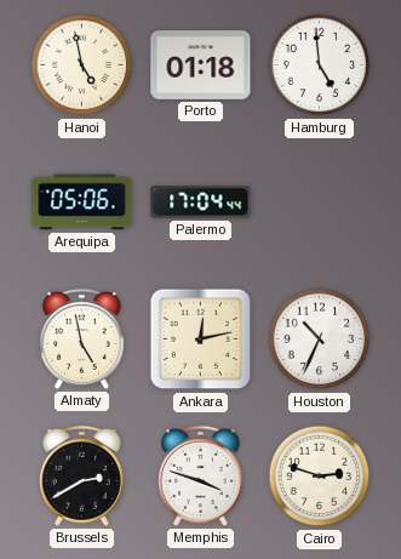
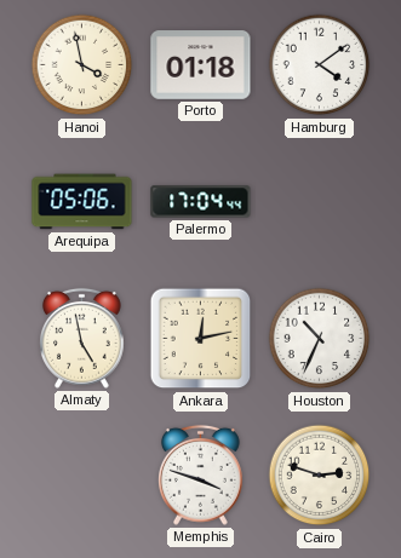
Hanoi: 4:58 -> 3:58 (82, 65)
Hamburg: 4:59 -> 4:09 (320, 65)
Brussels: 2:40 -> none (82, 475)
